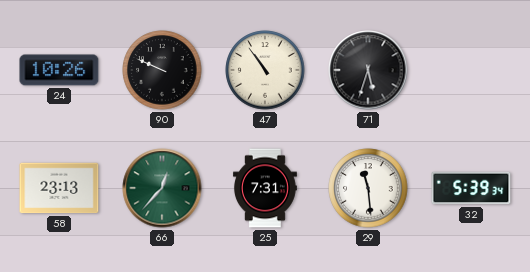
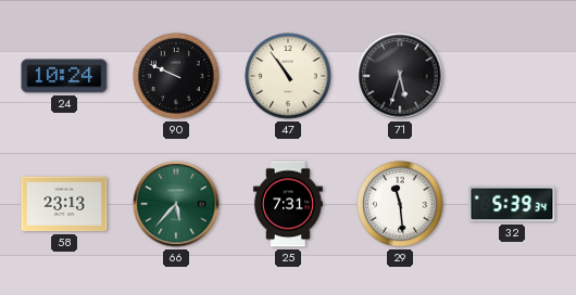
24: 10:26 -> 10:24 (64, 76)
66: 12:37 -> 5:37 (176, 204)
